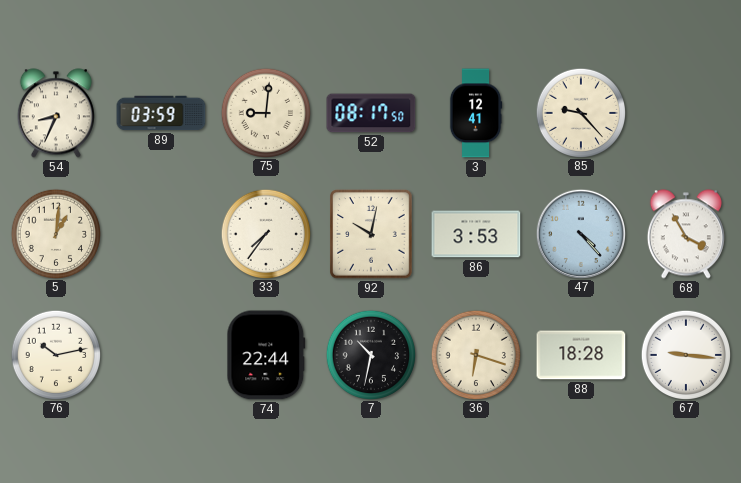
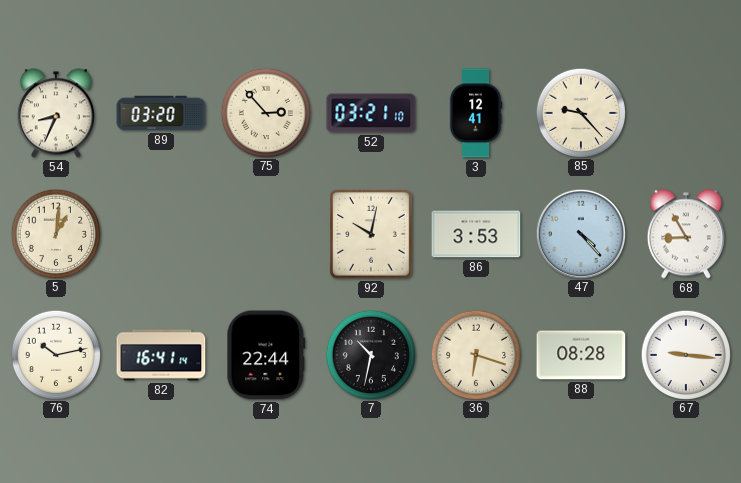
89: 03:59 -> 03:20 (161, 113)
75: 9:01 -> 2:53 (265, 112)
52: 08:17 -> 03:21 (371, 113)
33: 7:36 -> none (265, 233)
68: 3:55 -> 8:55 (686, 234)
82: none -> 16:41 (161, 355)
88: 18:28 -> 08:28 (581, 355)
